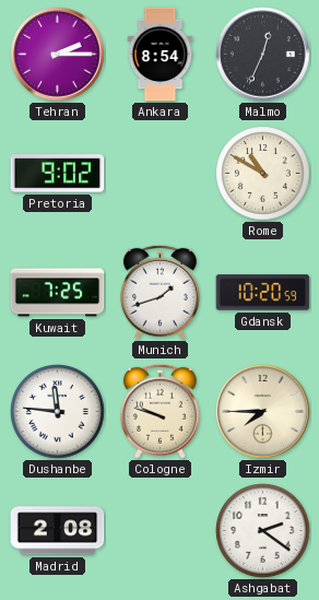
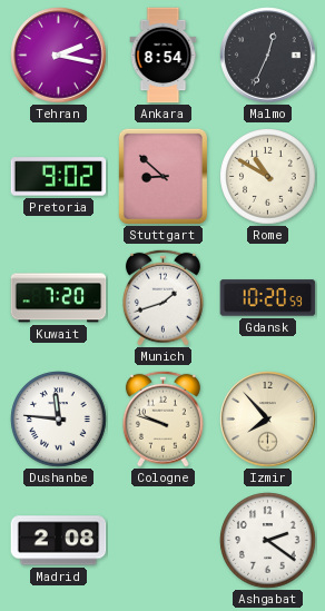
Tehran: 2:15 -> 2:17 (59, 56)
Stuttgart: none -> 8:52 (162, 176)
Kuwait: 7:25 -> 7:20 (59, 298)
Izmir: 7:45 -> 7:53 (268, 420)
